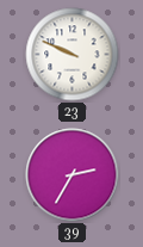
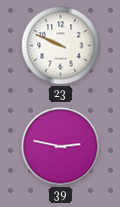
39: 2:35 -> 2:47 (61, 147)
